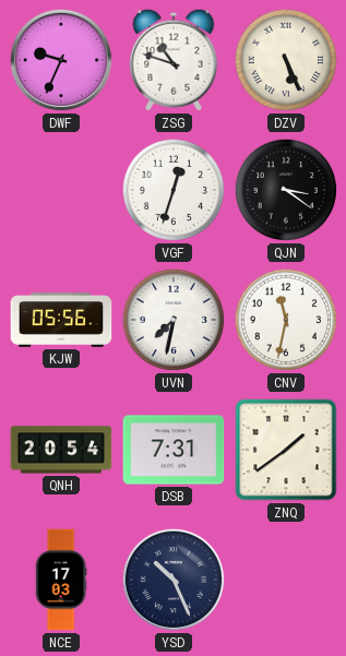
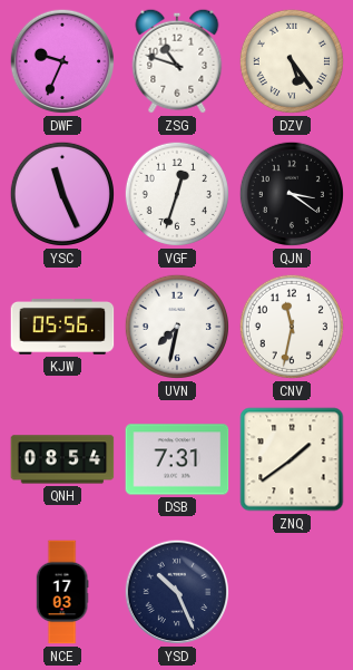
DZV: 5:26 -> 5:24 (292, 61)
YSC: none -> 11:26 (62, 194)
QNH: 20:54 -> 08:54 (62, 459)
